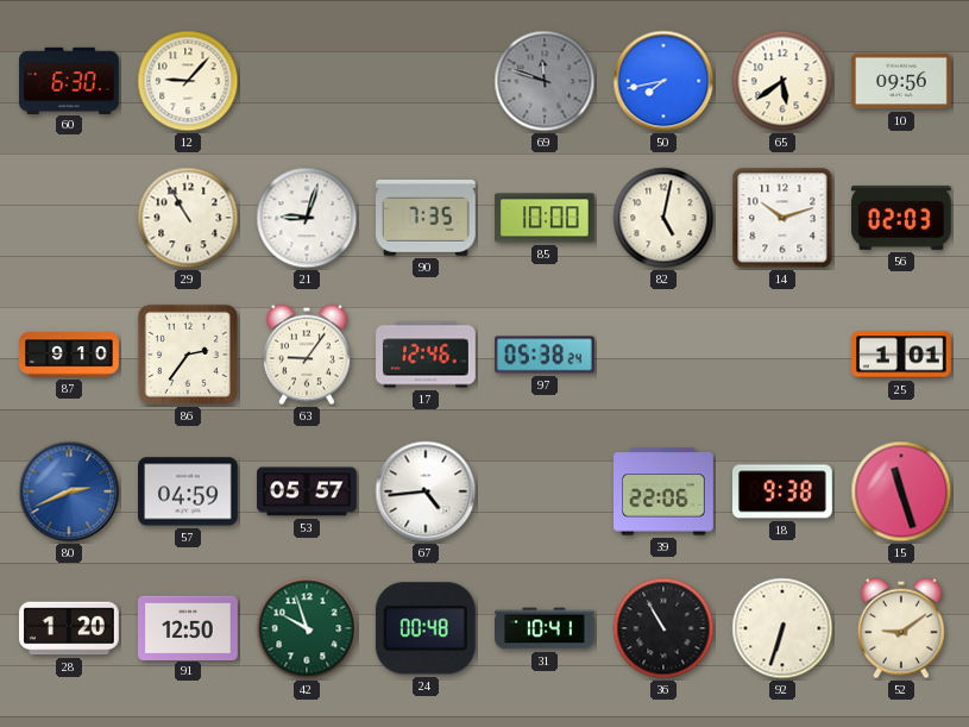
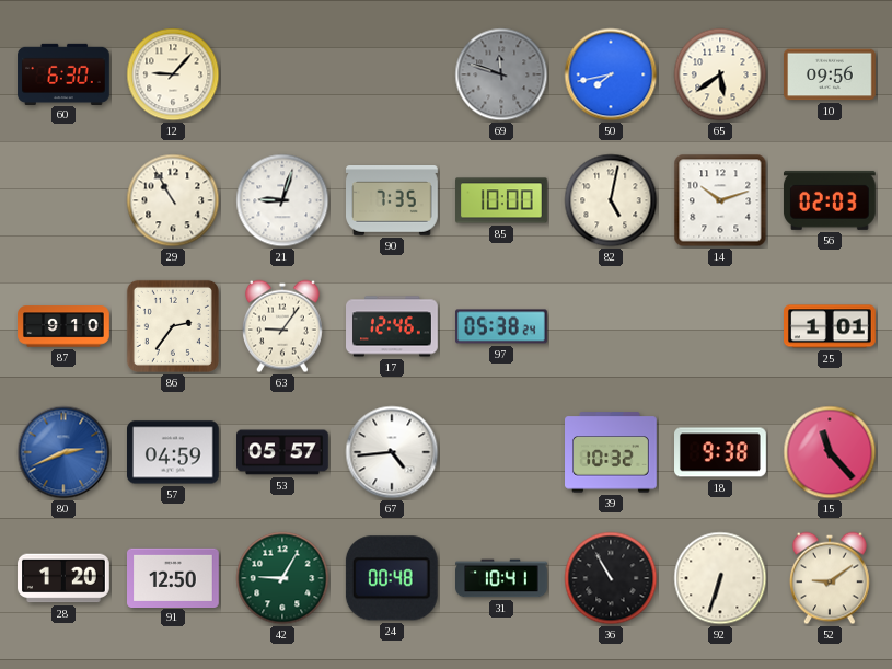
39: 22:06 -> 10:32 (612, 452)
15: 11:27 -> 11:23 (830, 452)
42: 9:57 -> 9:05 (282, 578)
